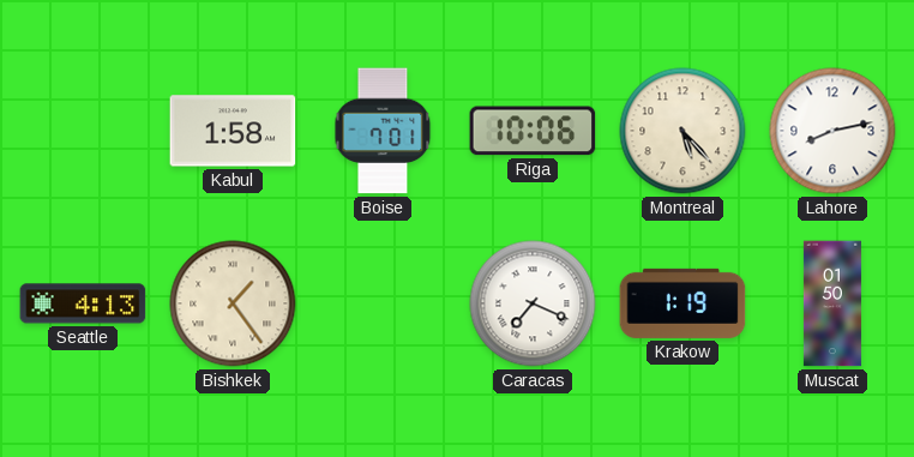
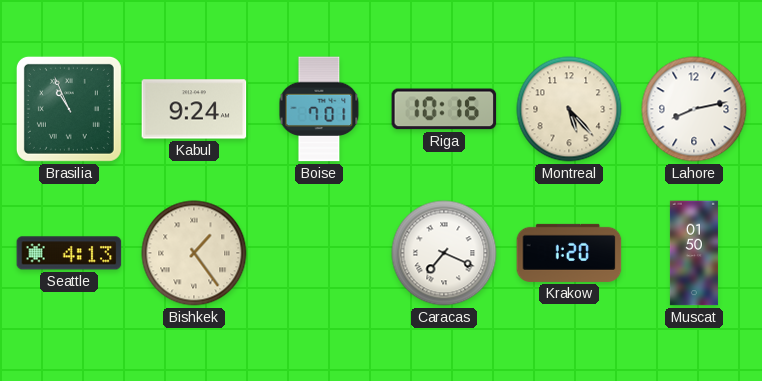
Brasilia: none -> 10:56 (69, 109)
Kabul: 1:58 -> 9:24 (194, 109)
Riga: 10:06 -> 10:16 (444, 109)
Krakow: 1:19 -> 1:20 (569, 253)
